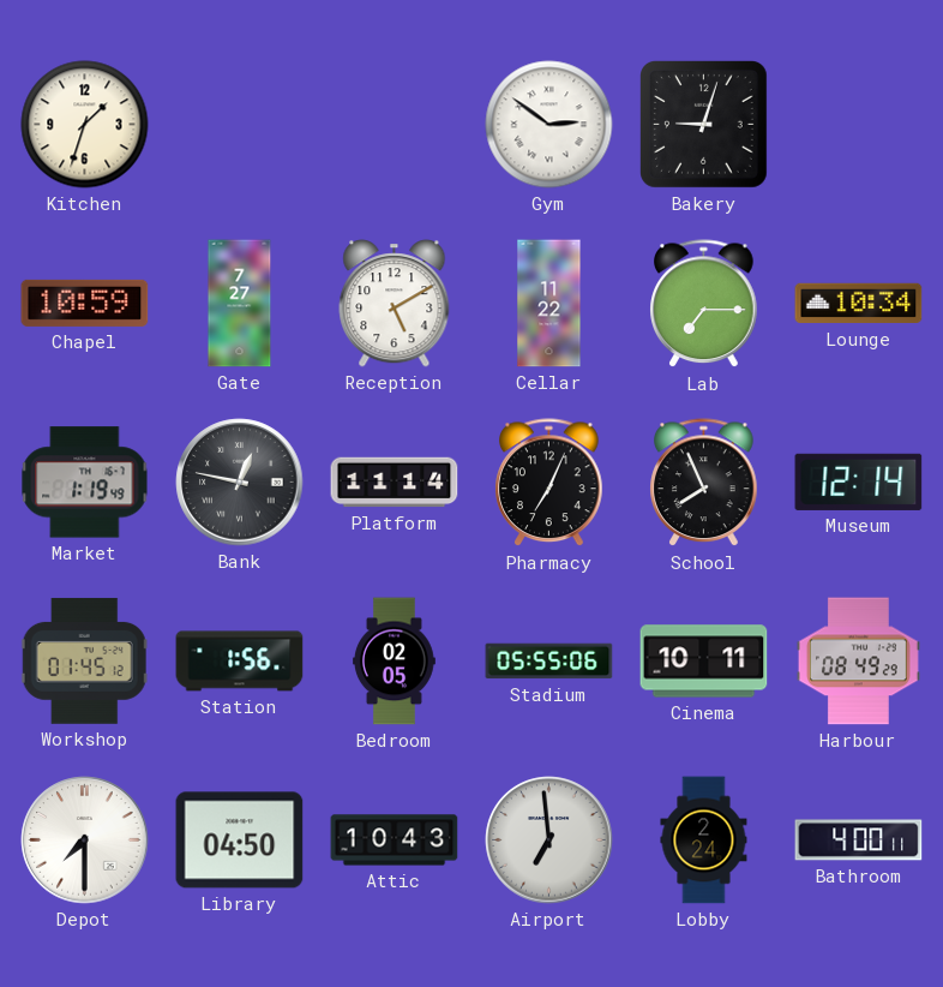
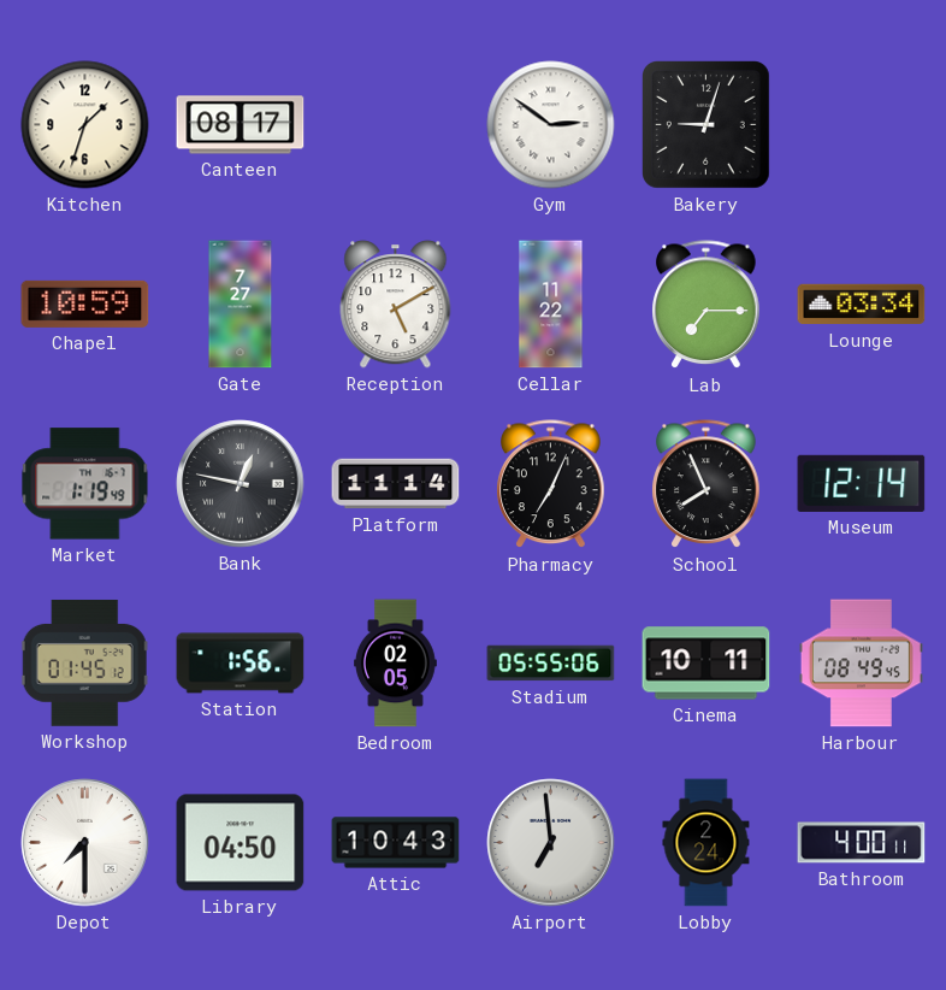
Canteen: none -> 08:17 (241, 125)
Lounge: 10:34 -> 03:34 (862, 305)
Harbour: 08:49:29 -> 08:49:45 (861, 664)
